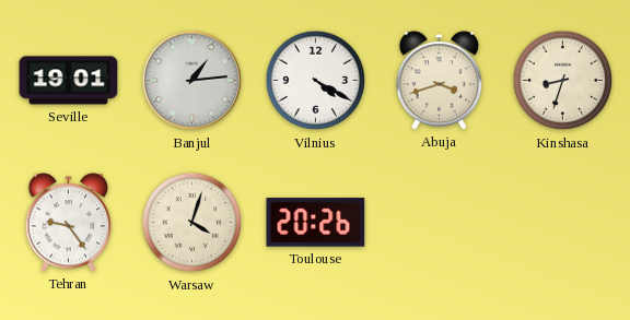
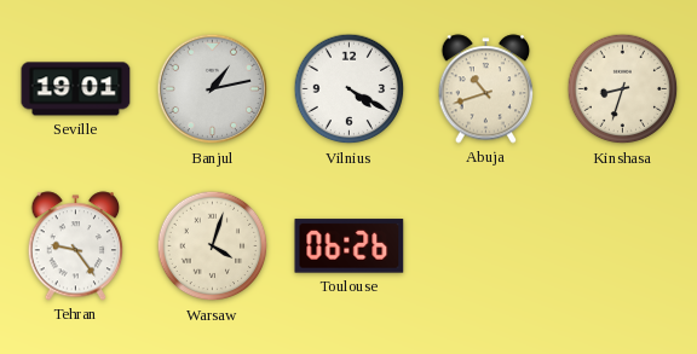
Banjul: 1:14 -> 1:13 (213, 89)
Abuja: 3:42 -> 10:42 (486, 89)
Toulouse: 20:26 -> 06:26 (350, 246)
